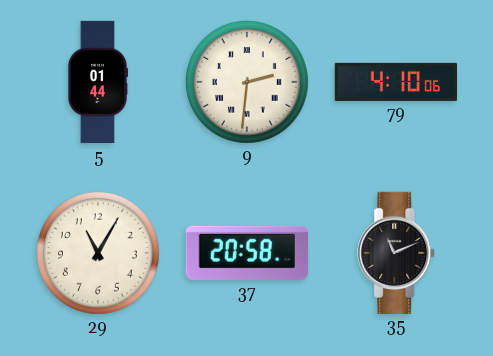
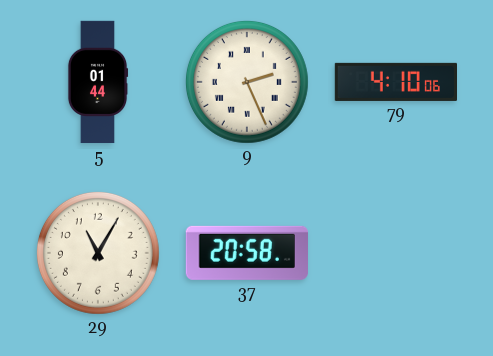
9: 2:31 -> 2:26 (247, 82)
35: 11:11 -> none (397, 252)
